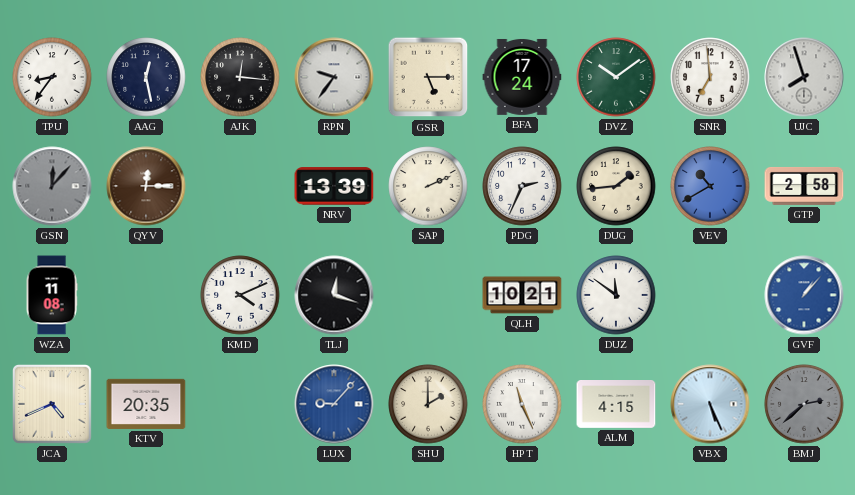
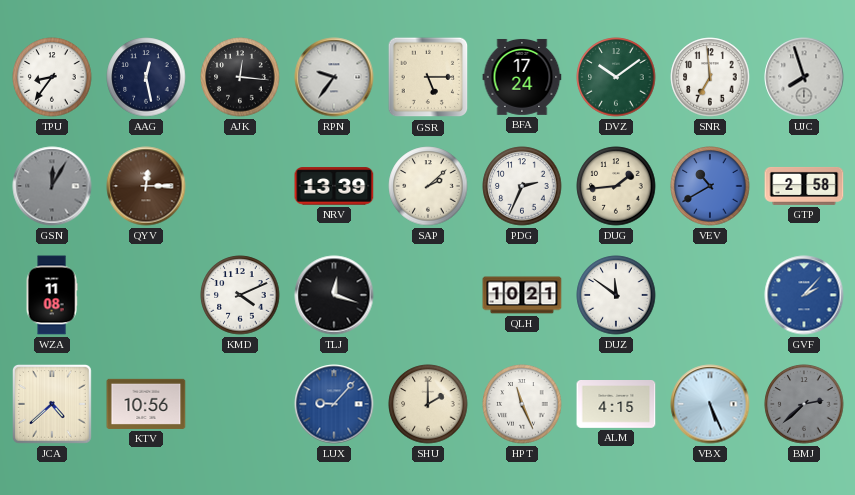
GSN: 12:07 -> 12:05 (52, 186)
SAP: 2:11 -> 2:08 (428, 186)
GVF: 1:07 -> 2:07 (804, 295)
JCA: 4:41 -> 4:38 (53, 405)
KTV: 20:35 -> 10:56 (146, 404)
